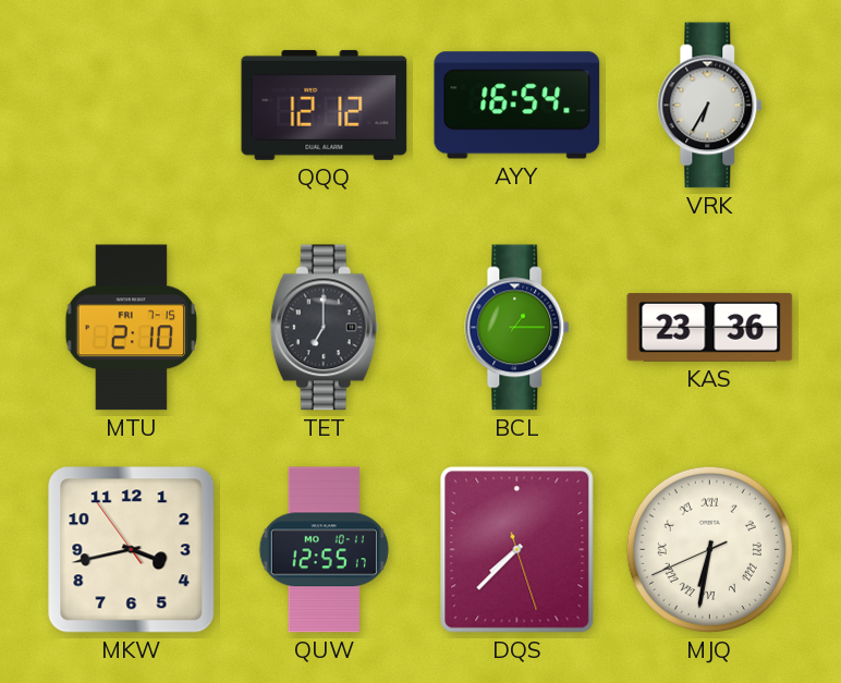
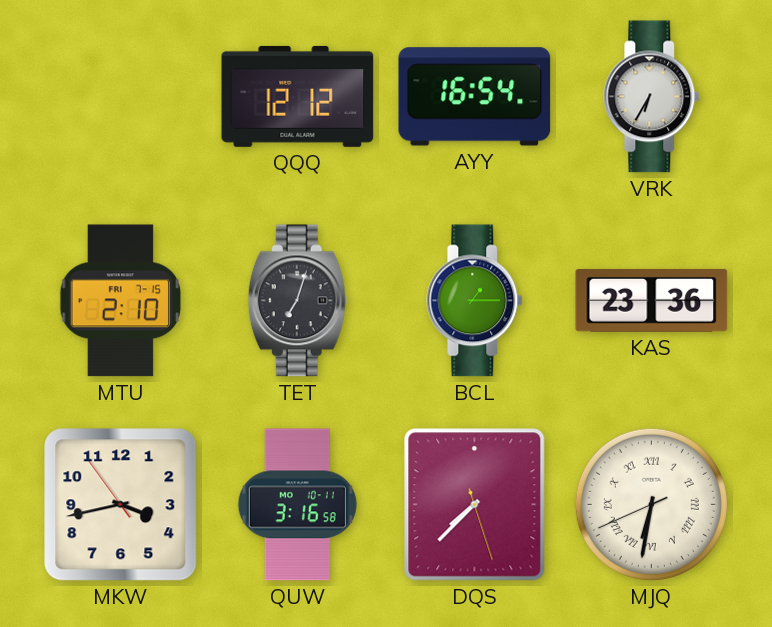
TET: 7:00 -> 7:03 (297, 301)
QUW: 12:55 -> 3:16 (297, 505)
